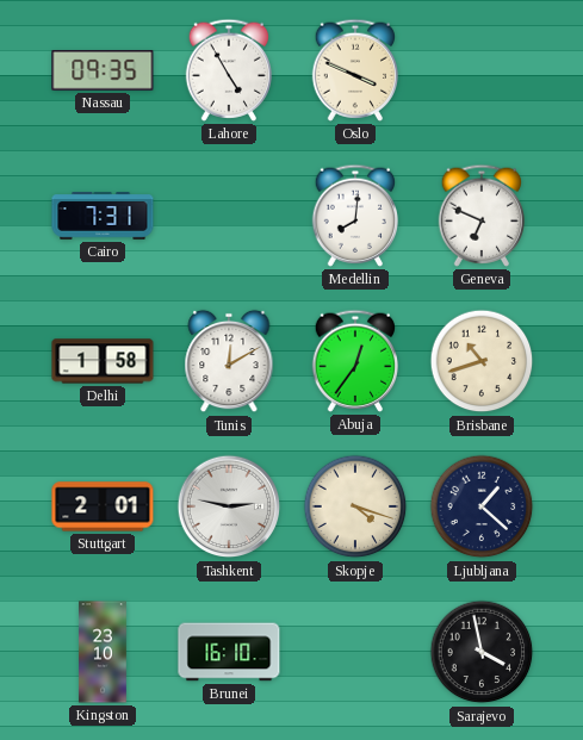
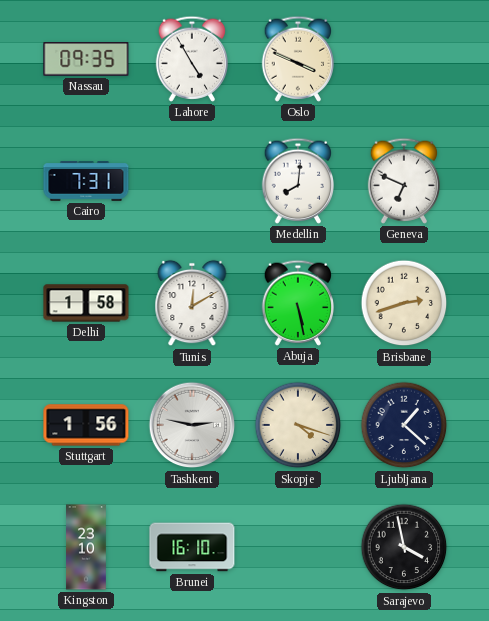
Abuja: 12:36 -> 5:28 (297, 303)
Brisbane: 10:42 -> 2:42 (404, 303)
Stuttgart: 2:01 -> 1:56 (86, 425)
